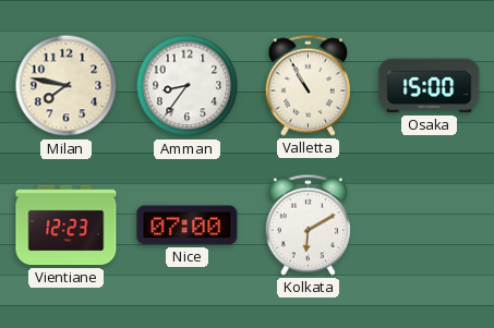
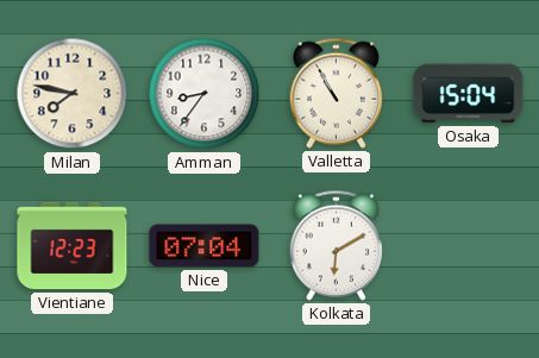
Osaka: 15:00 -> 15:04 (469, 94)
Nice: 07:00 -> 07:04 (205, 246)
